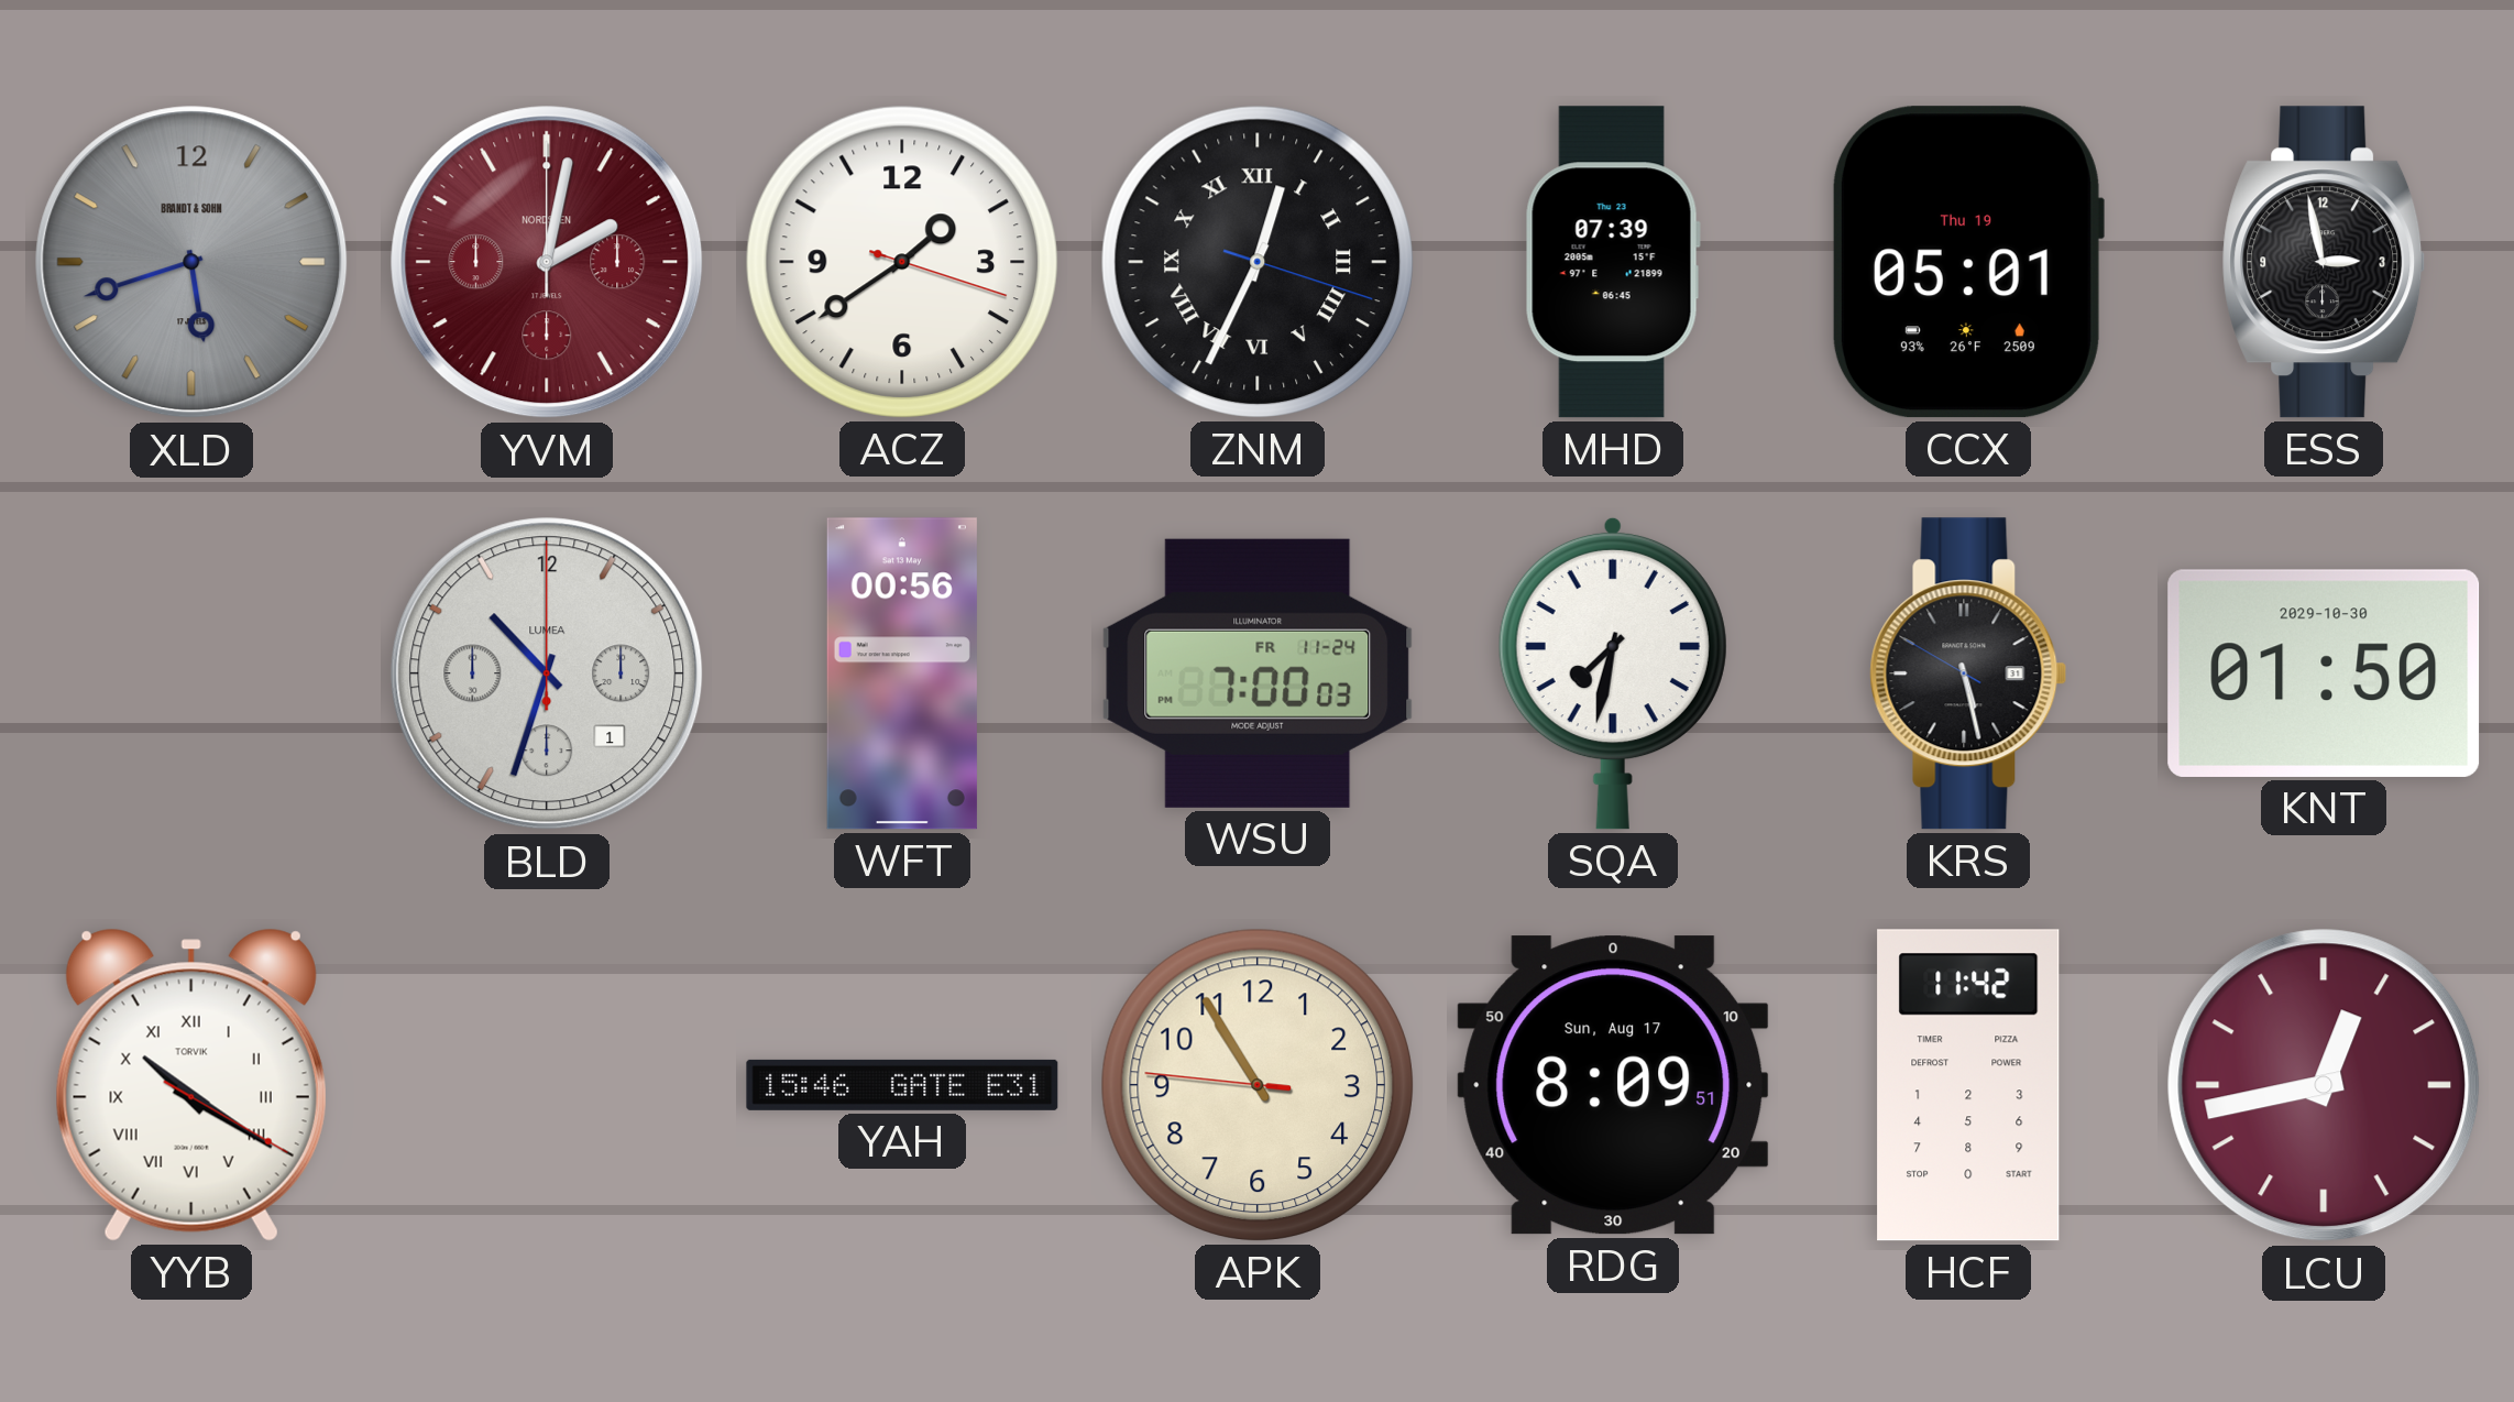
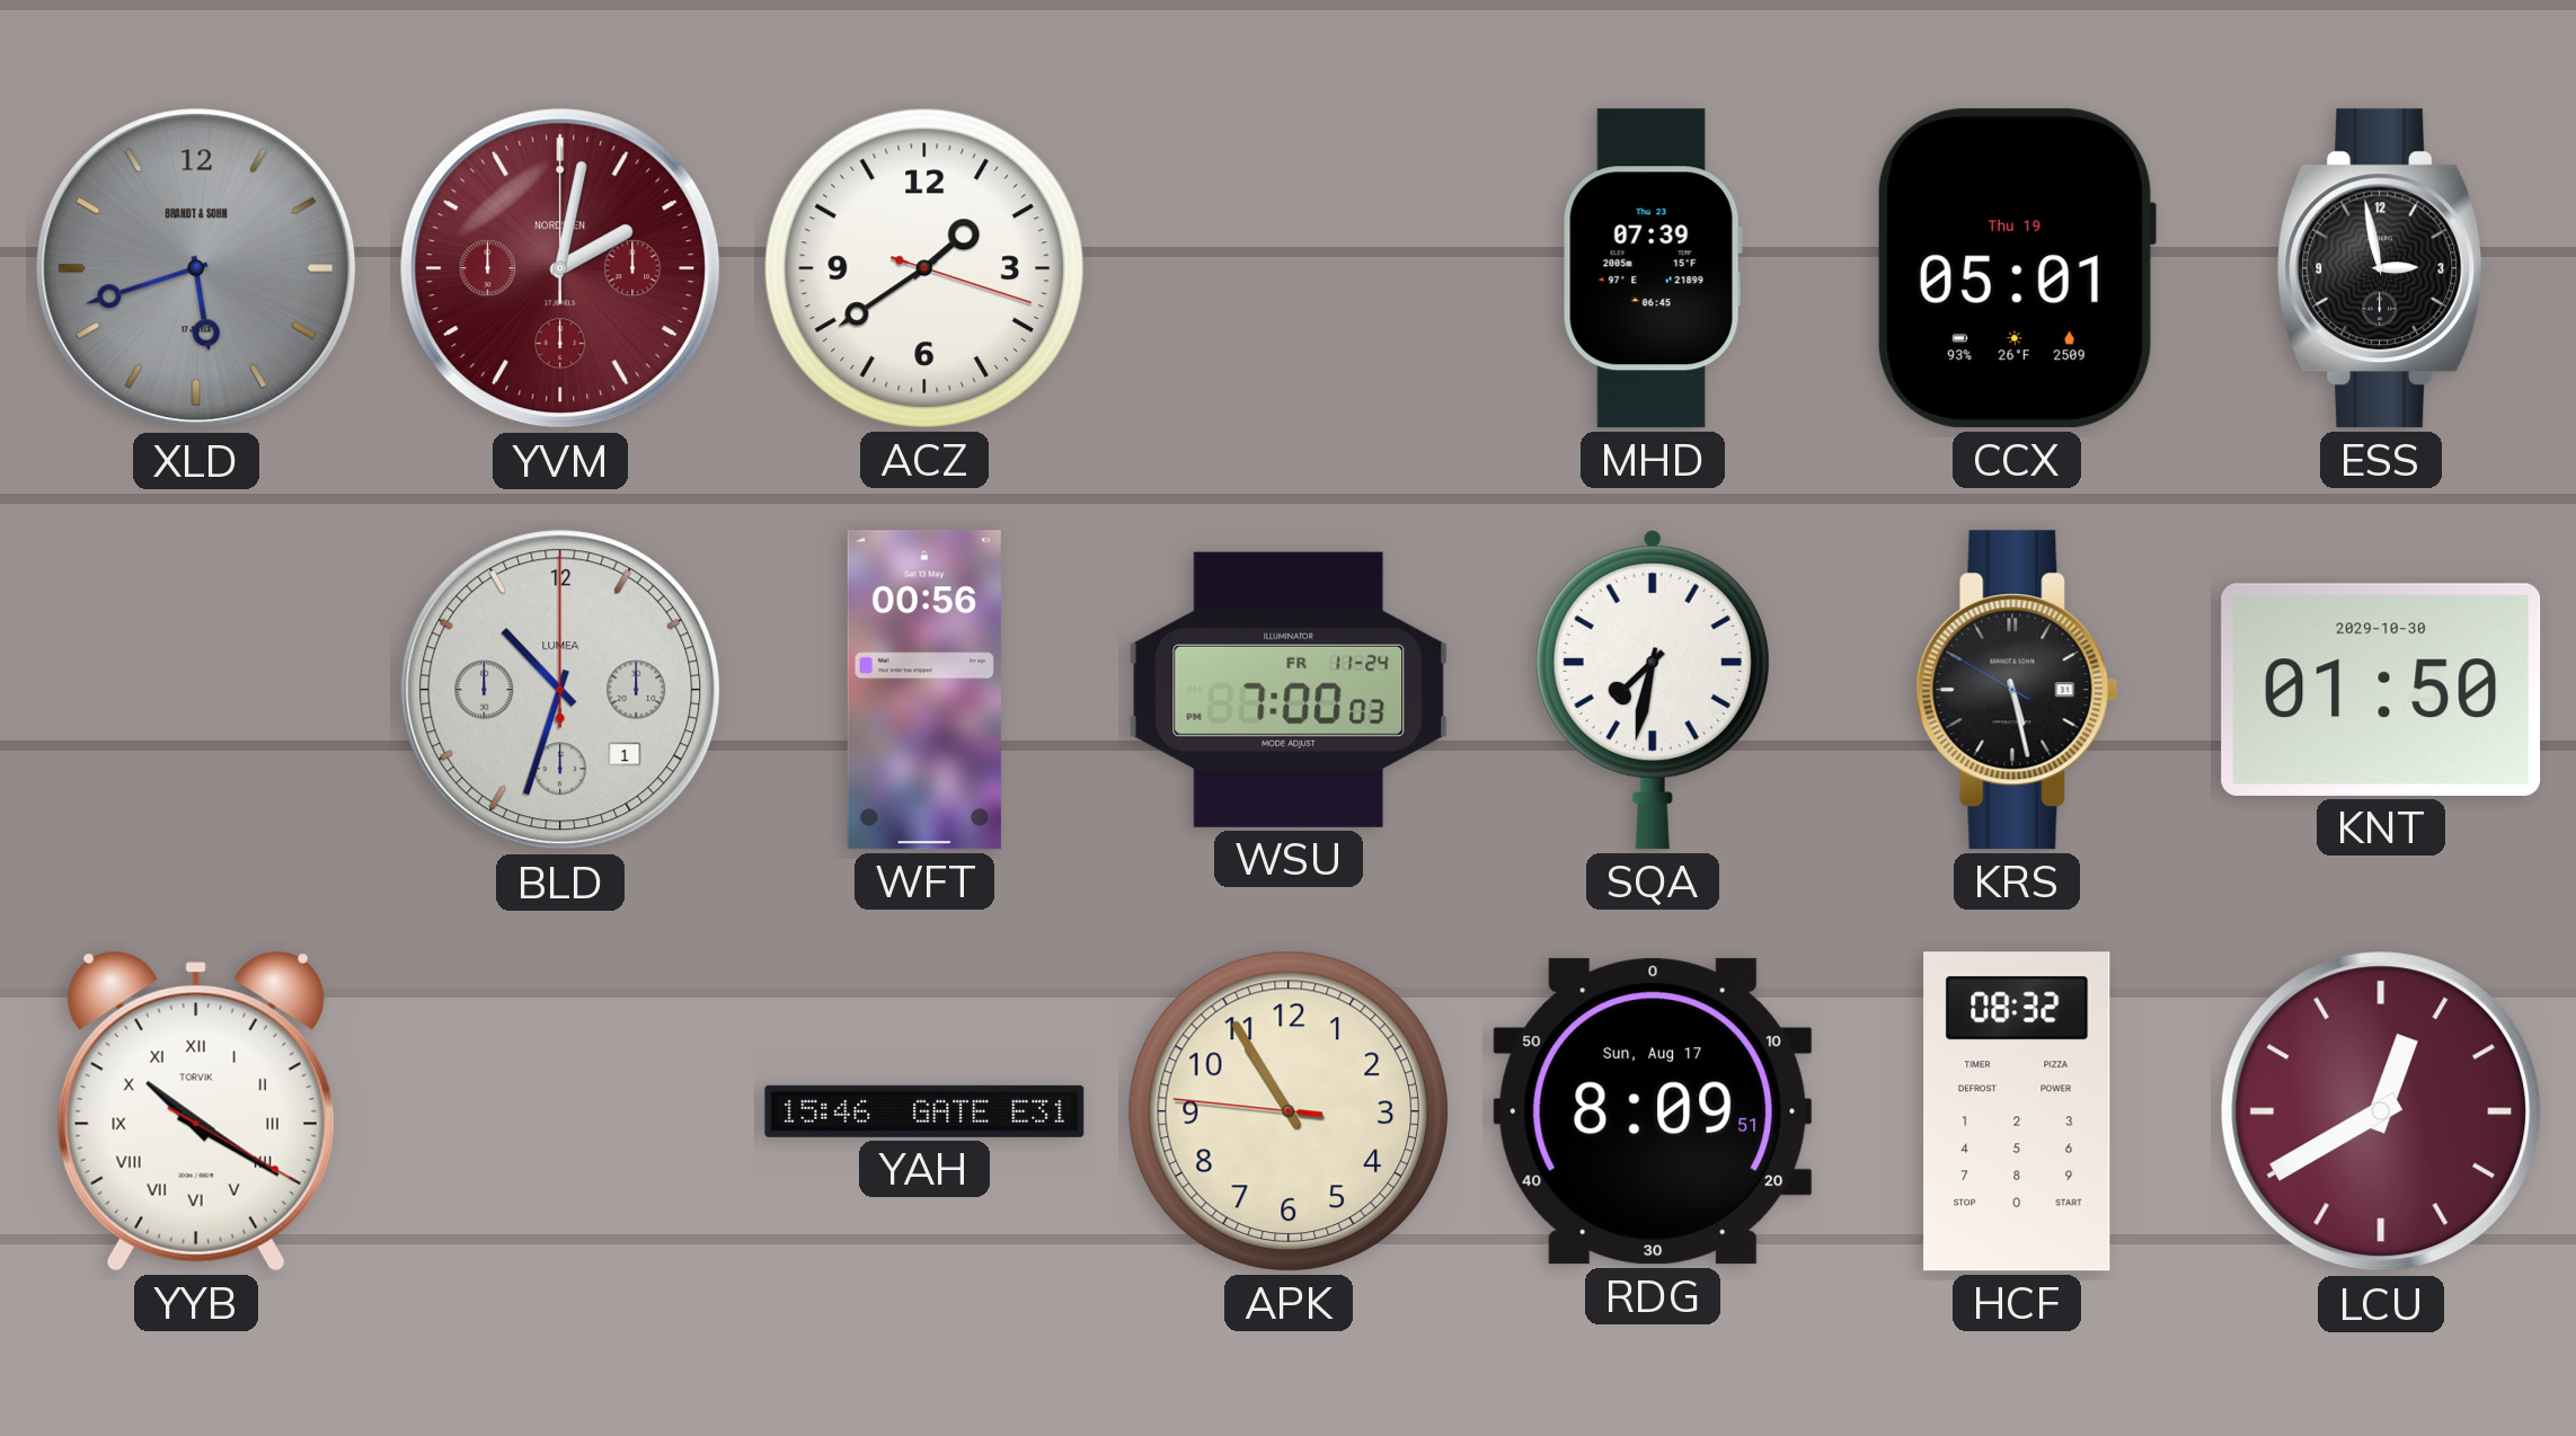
ZNM: 12:34 -> none (1258, 262)
HCF: 11:42 -> 08:32 (2017, 1111)
LCU: 12:43 -> 12:40 (2381, 1111)
